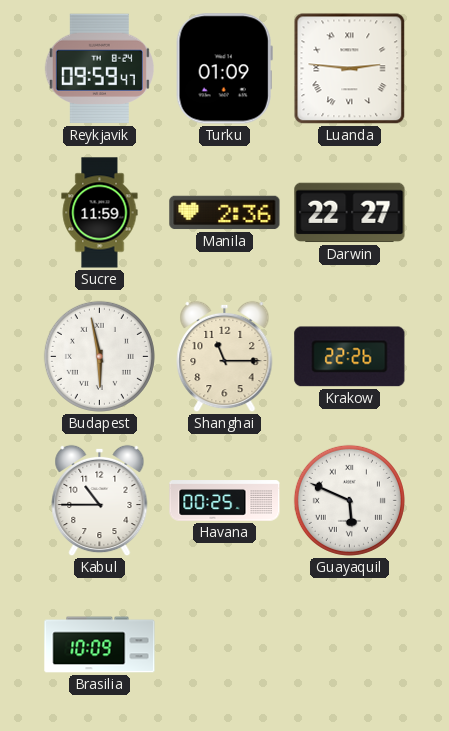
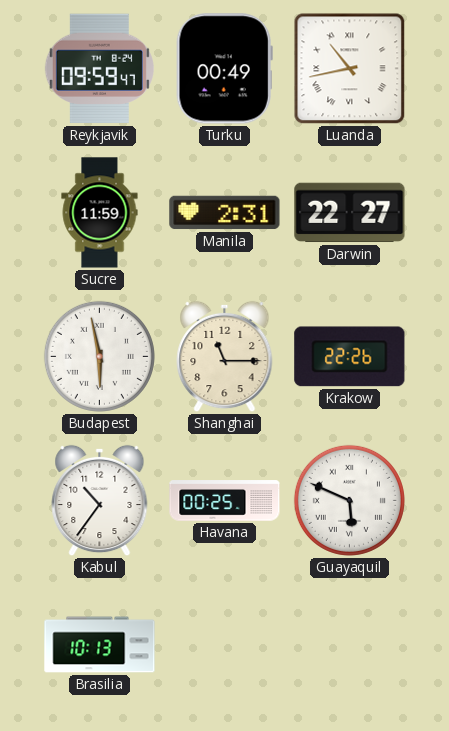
Turku: 01:09 -> 00:49 (224, 69)
Luanda: 2:46 -> 10:43 (350, 69)
Manila: 2:36 -> 2:31 (225, 213)
Kabul: 10:45 -> 10:36 (100, 501)
Brasilia: 10:09 -> 10:13 (100, 645)
